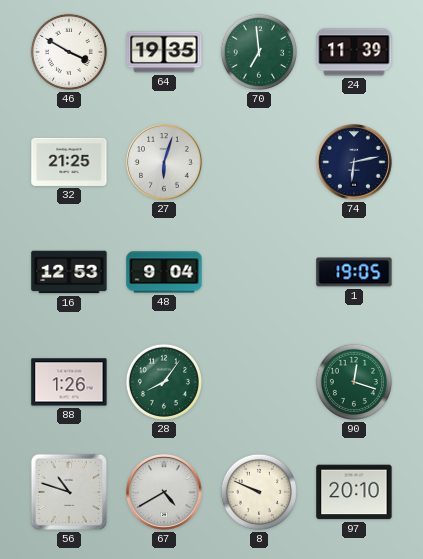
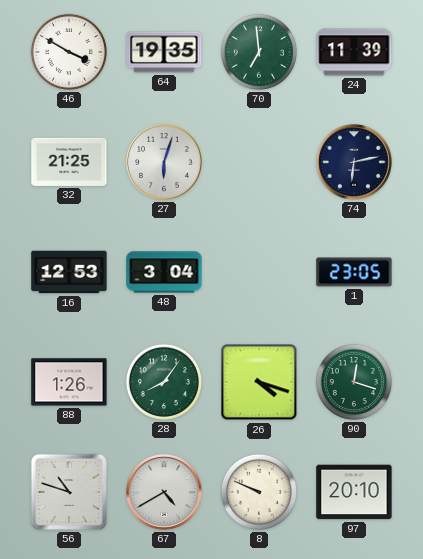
48: 9:04 -> 3:04 (164, 272)
1: 19:05 -> 23:05 (354, 272)
26: none -> 4:18 (259, 382)
